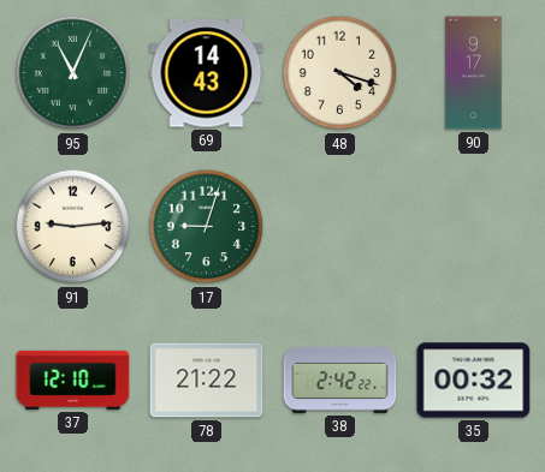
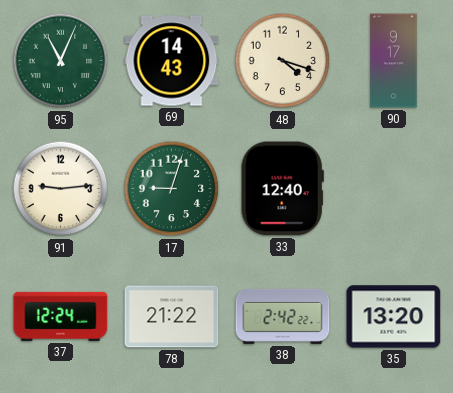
33: none -> 12:40 (282, 189)
37: 12:10 -> 12:24 (61, 316)
35: 00:32 -> 13:20 (394, 317)
